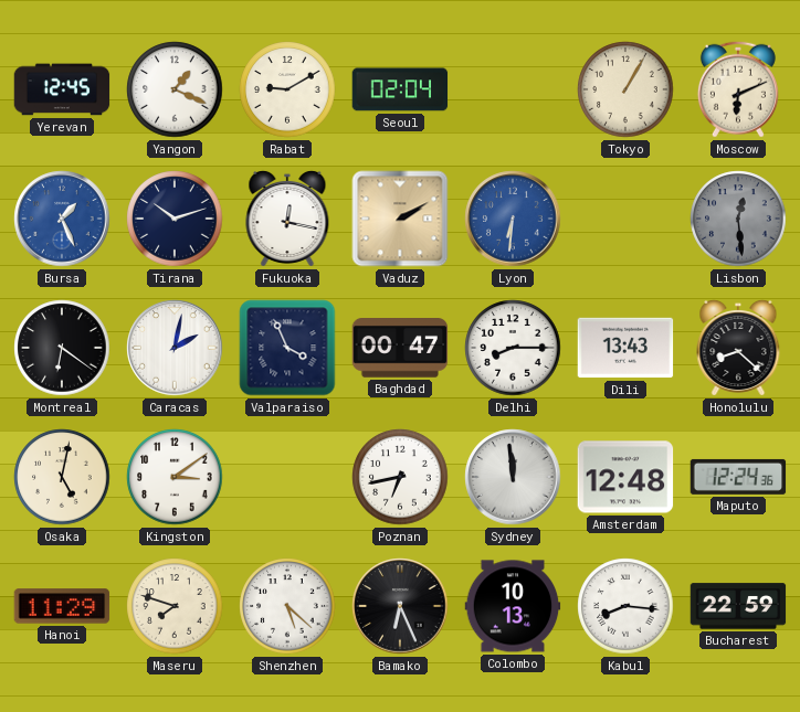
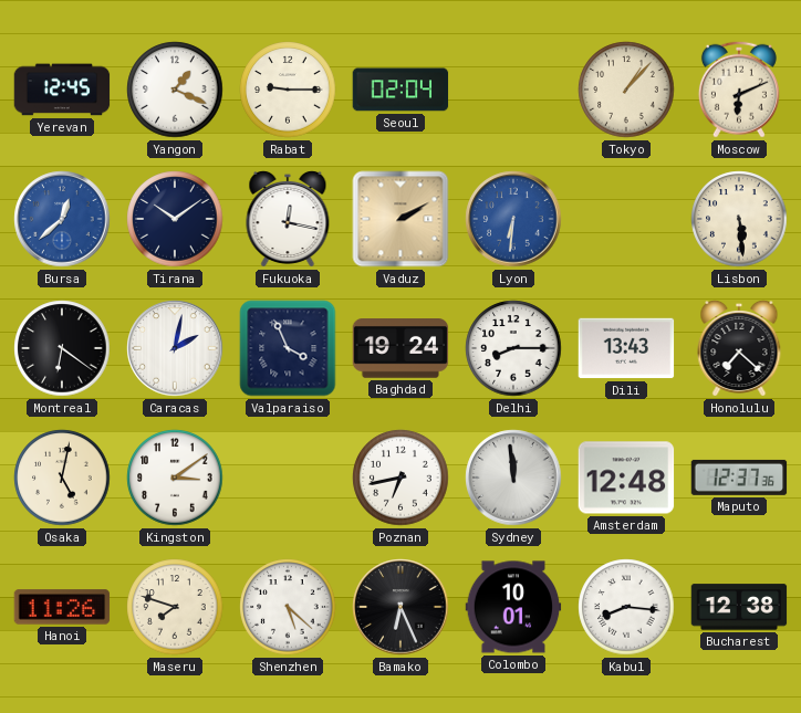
Rabat: 9:10 -> 9:15 (288, 90)
Tokyo: 1:05 -> 1:07 (626, 90)
Bursa: 1:26 -> 12:38 (62, 219)
Tirana: 10:12 -> 10:09 (175, 219)
Lisbon: 12:29 -> 5:29 (739, 219)
Lisbon dial: grey -> cream (739, 219)
Baghdad: 00:47 -> 19:24 (400, 349)
Honolulu: 8:22 -> 7:22 (739, 348)
Maputo: 12:24 -> 12:37 (739, 478)
Hanoi: 11:29 -> 11:26 (62, 607)
Colombo: 10:13 -> 10:01 (513, 607)
Bucharest: 22:59 -> 12:38 (739, 607)
